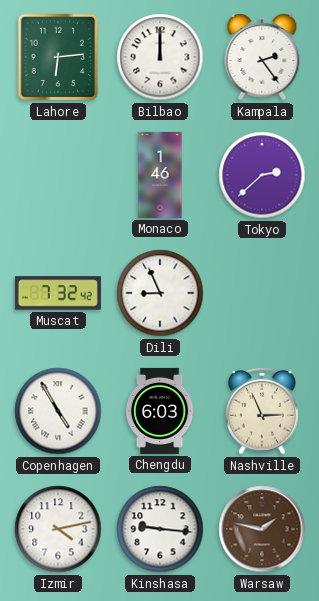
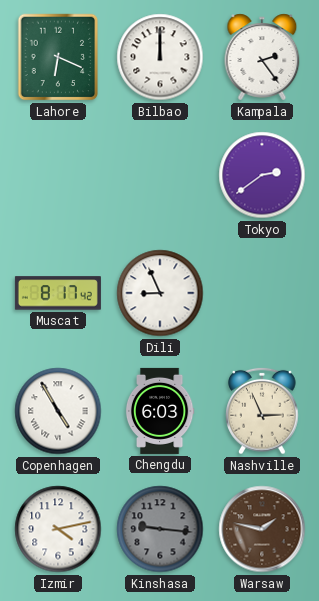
Lahore: 6:14 -> 6:19 (58, 57)
Monaco: 1:46 -> none (160, 175)
Tokyo: 2:38 -> 2:39 (262, 175)
Muscat: 7:32 -> 8:17 (58, 293)
Kinshasa dial: white -> grey (160, 529)
